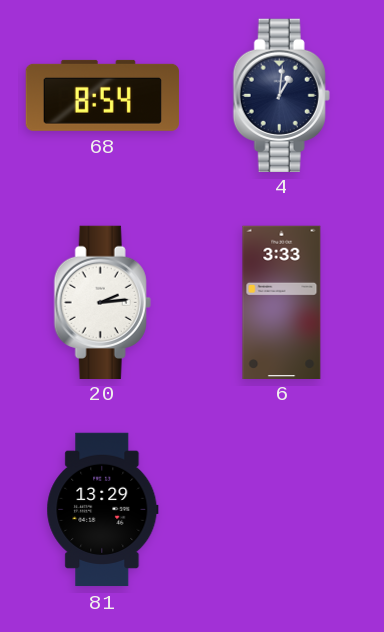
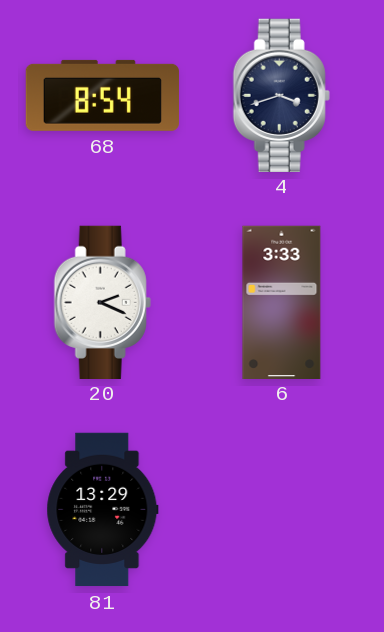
4: 1:01 -> 3:42 (281, 95)
20: 2:14 -> 2:19 (102, 302)
